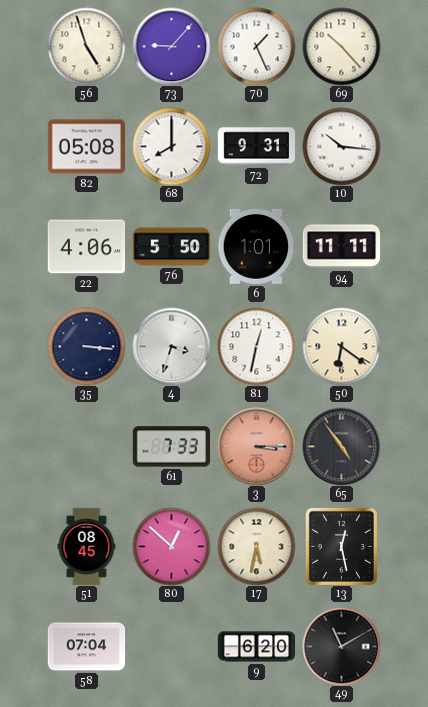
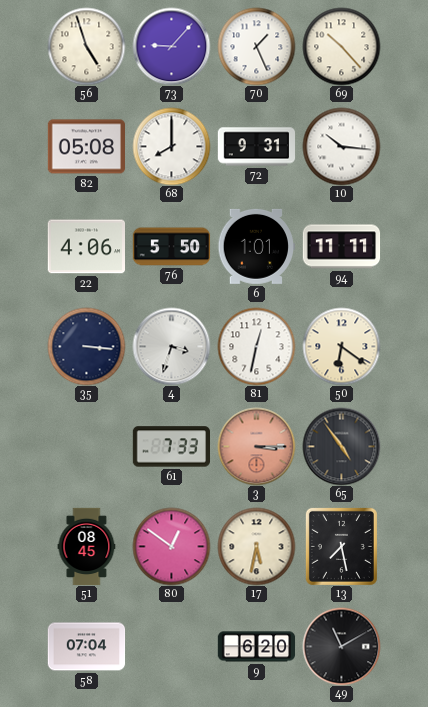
80: 12:52 -> 12:51 (171, 546)
13: 12:28 -> 7:28 (341, 546)
